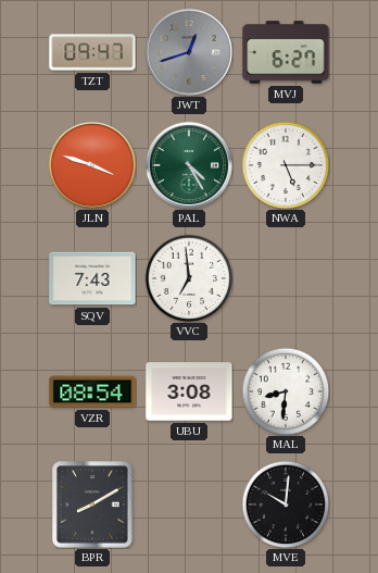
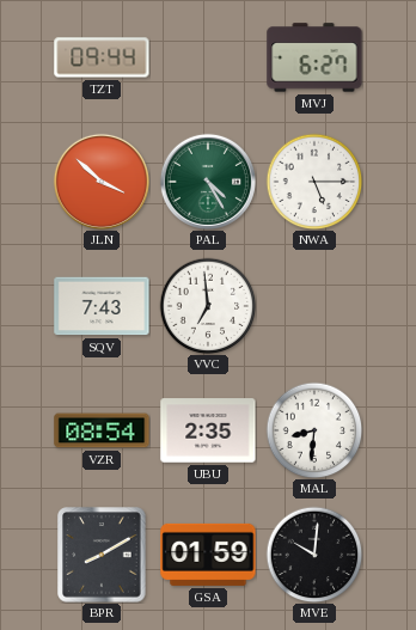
TZT: 09:47 -> 09:44 (102, 57)
JWT: 12:42 -> none (189, 52)
JLN: 3:48 -> 3:52 (102, 182)
UBU: 3:08 -> 2:35 (208, 430)
GSA: none -> 01:59 (208, 555)
